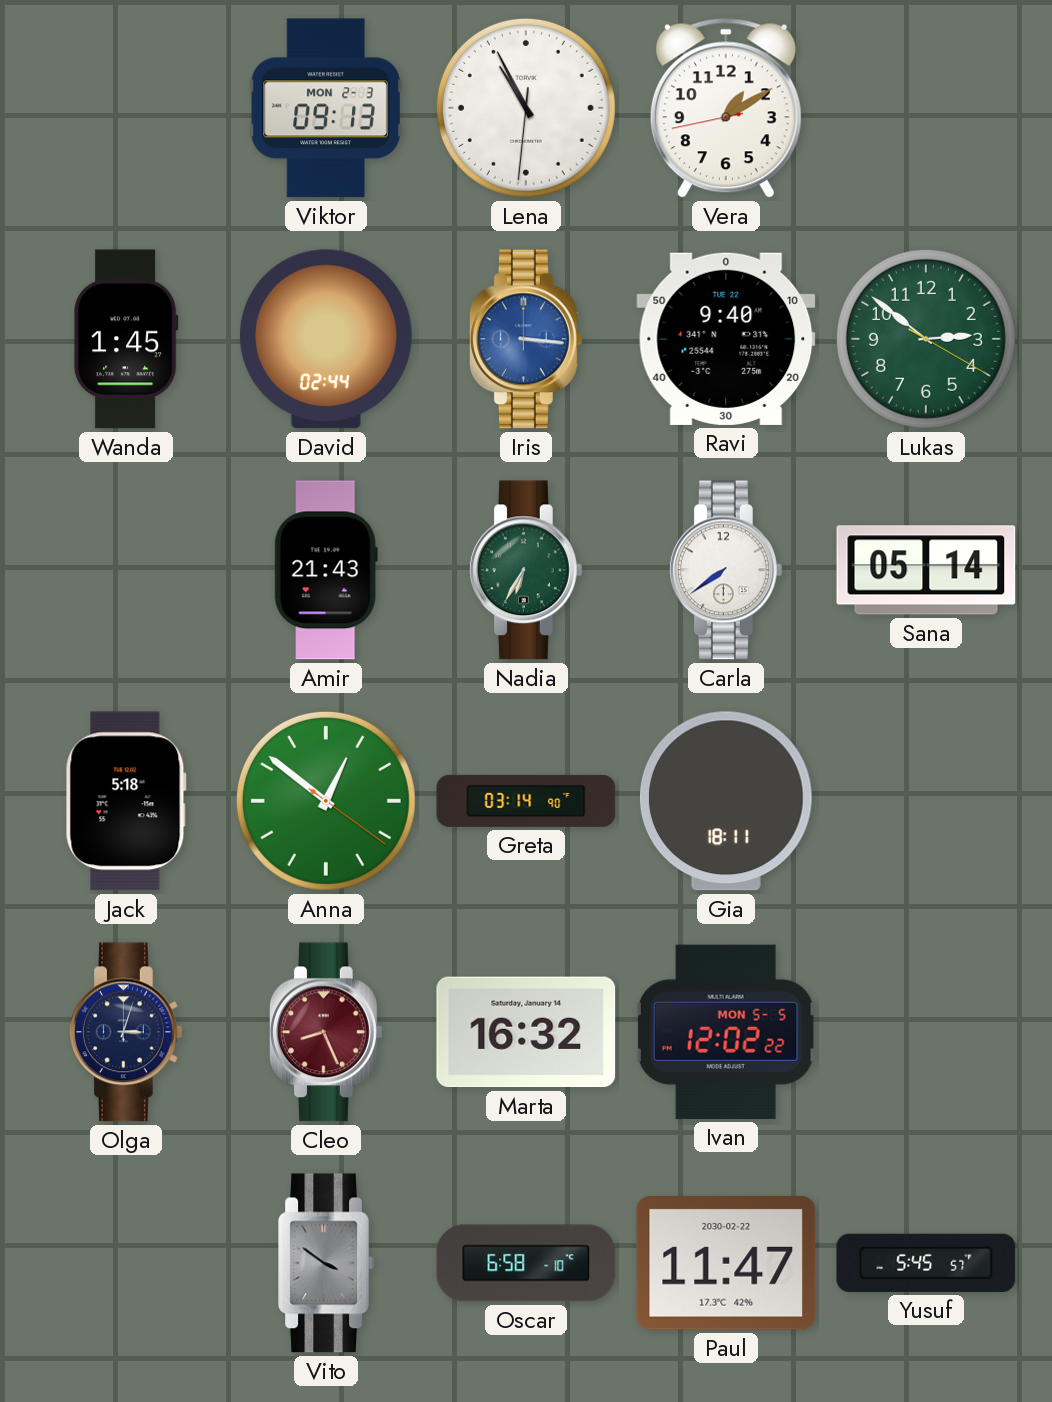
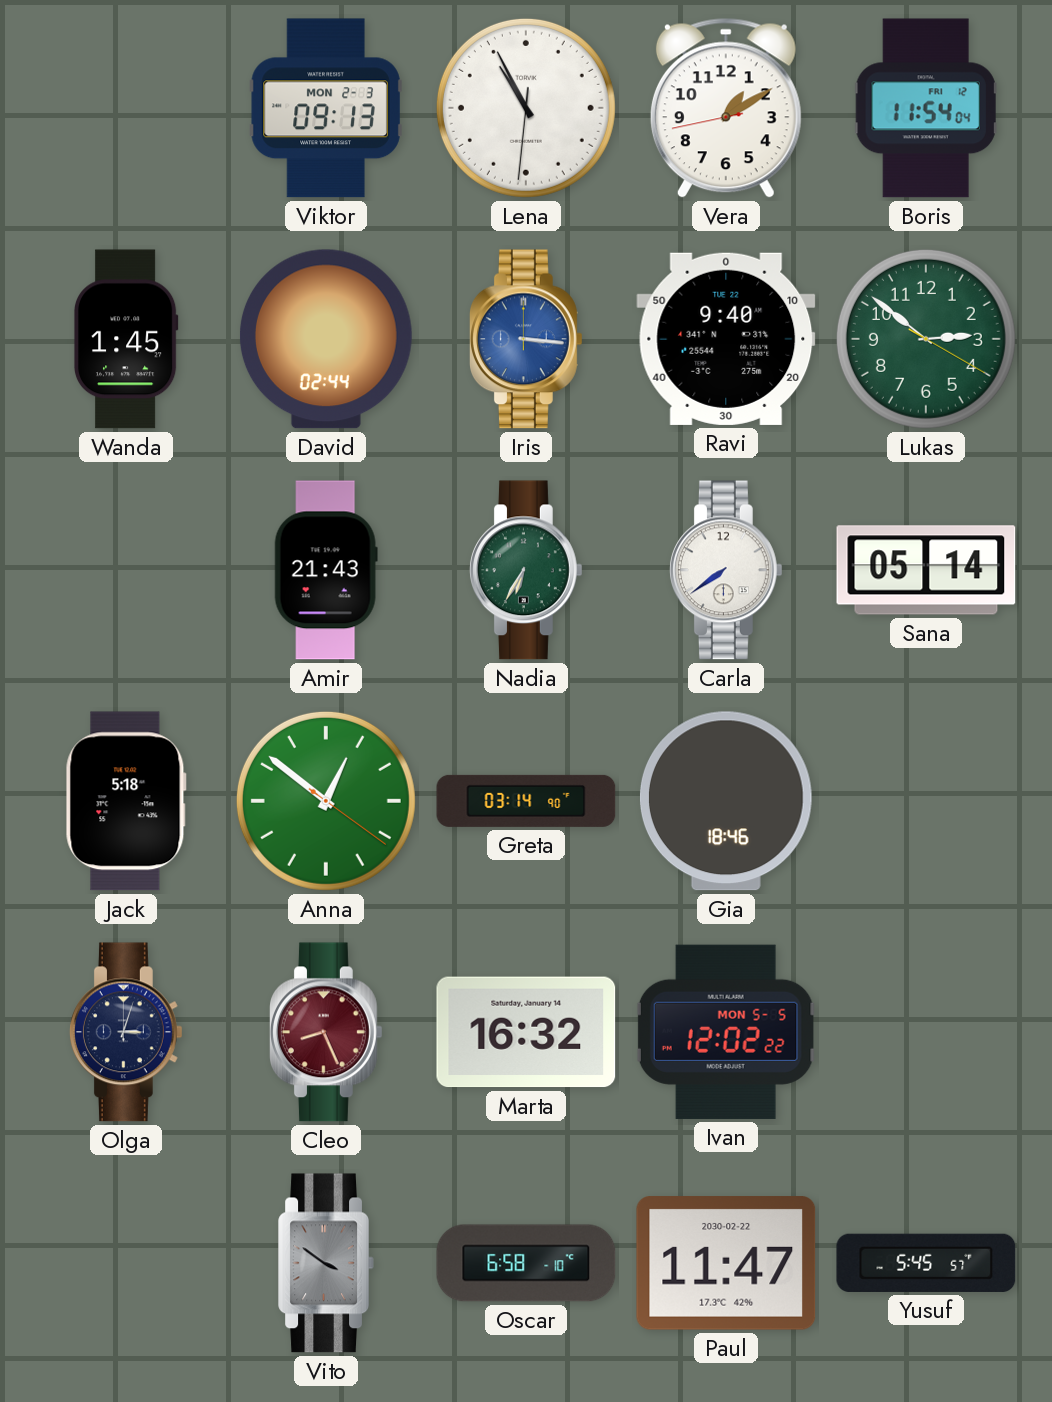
Boris: none -> 11:54 (926, 108)
Gia: 18:11 -> 18:46 (726, 801)
